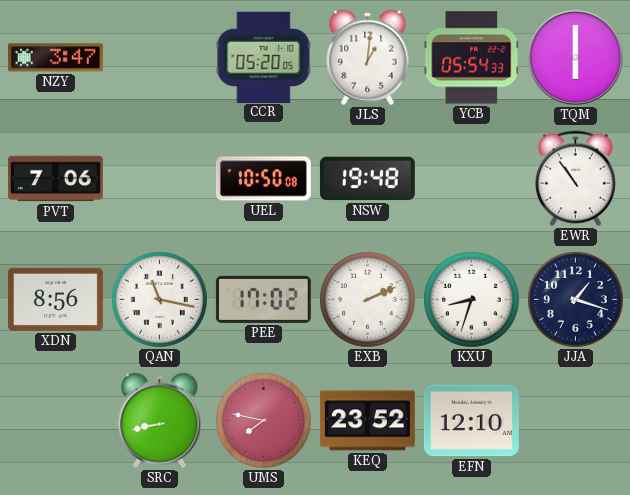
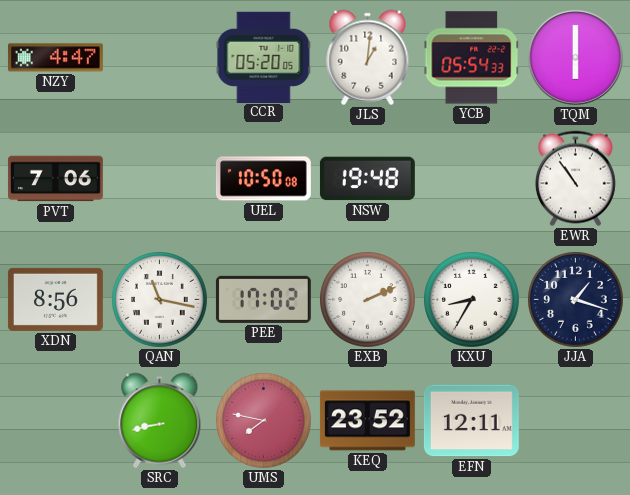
NZY: 3:47 -> 4:47 (55, 58)
KXU: 8:33 -> 8:35 (472, 300)
EFN: 12:10 -> 12:11 (471, 421)
